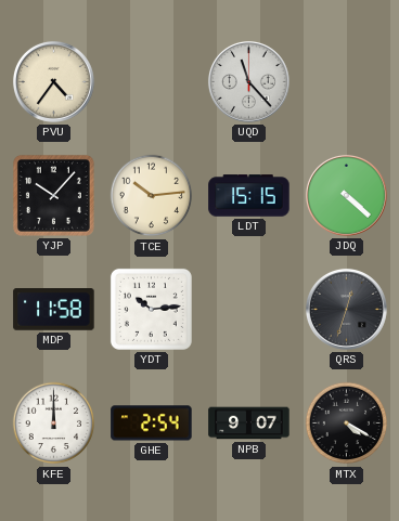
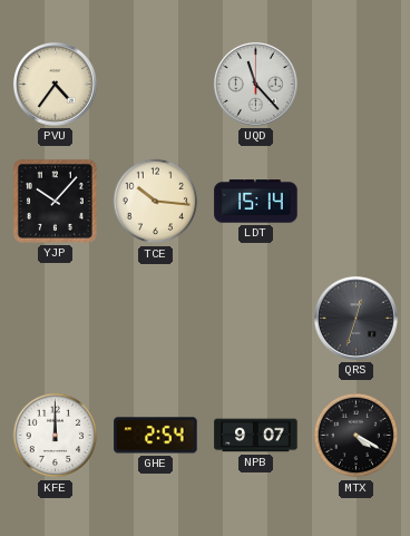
TCE: 10:14 -> 10:16 (156, 202)
LDT: 15:15 -> 15:14 (256, 202)
JDQ: 4:22 -> none (346, 195)
MDP: 11:58 -> none (54, 310)
YDT: 10:14 -> none (151, 309)
